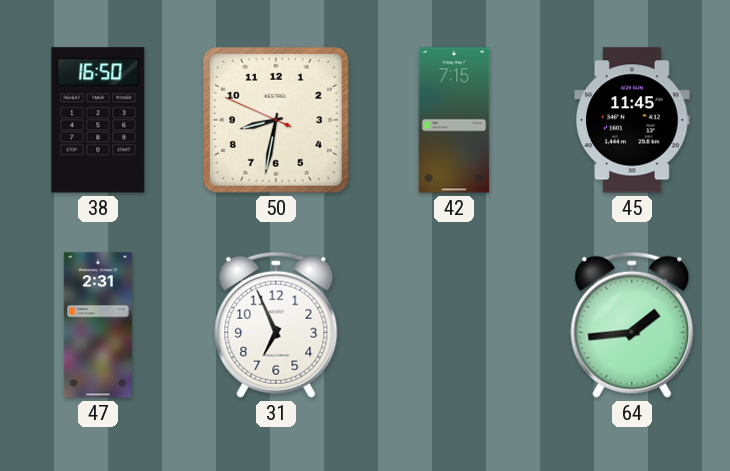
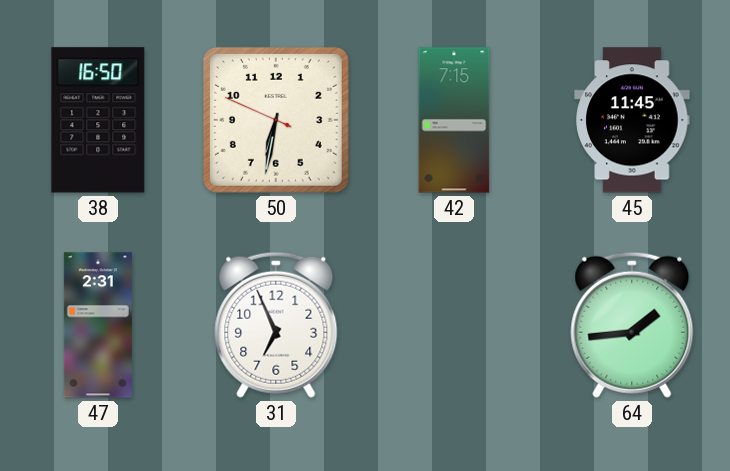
50: 8:31 -> 6:31 (276, 120)
